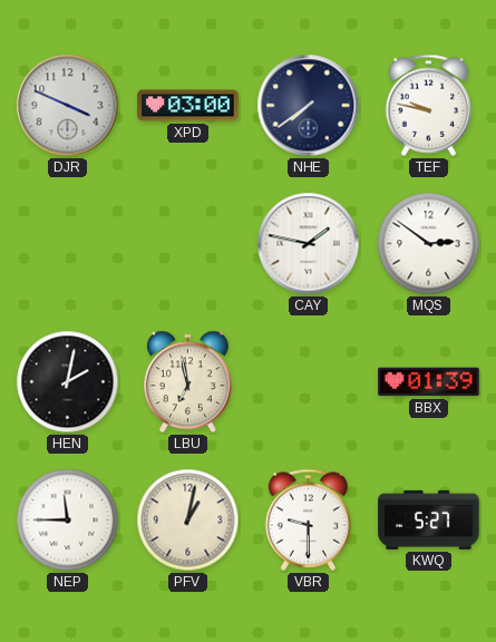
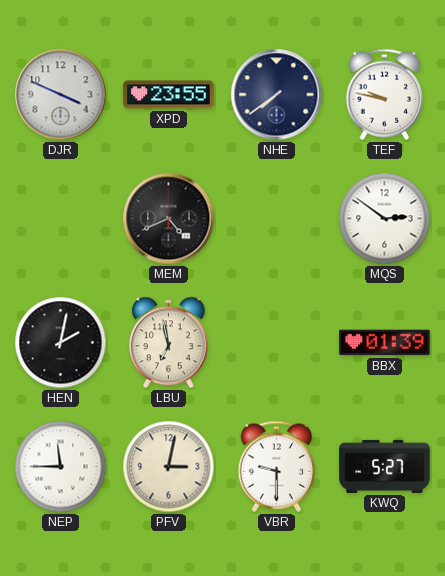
XPD: 03:00 -> 23:55 (169, 95)
MEM: none -> 4:41 (169, 219)
CAY: 1:47 -> none (309, 244)
PFV: 1:02 -> 3:02 (169, 467)
